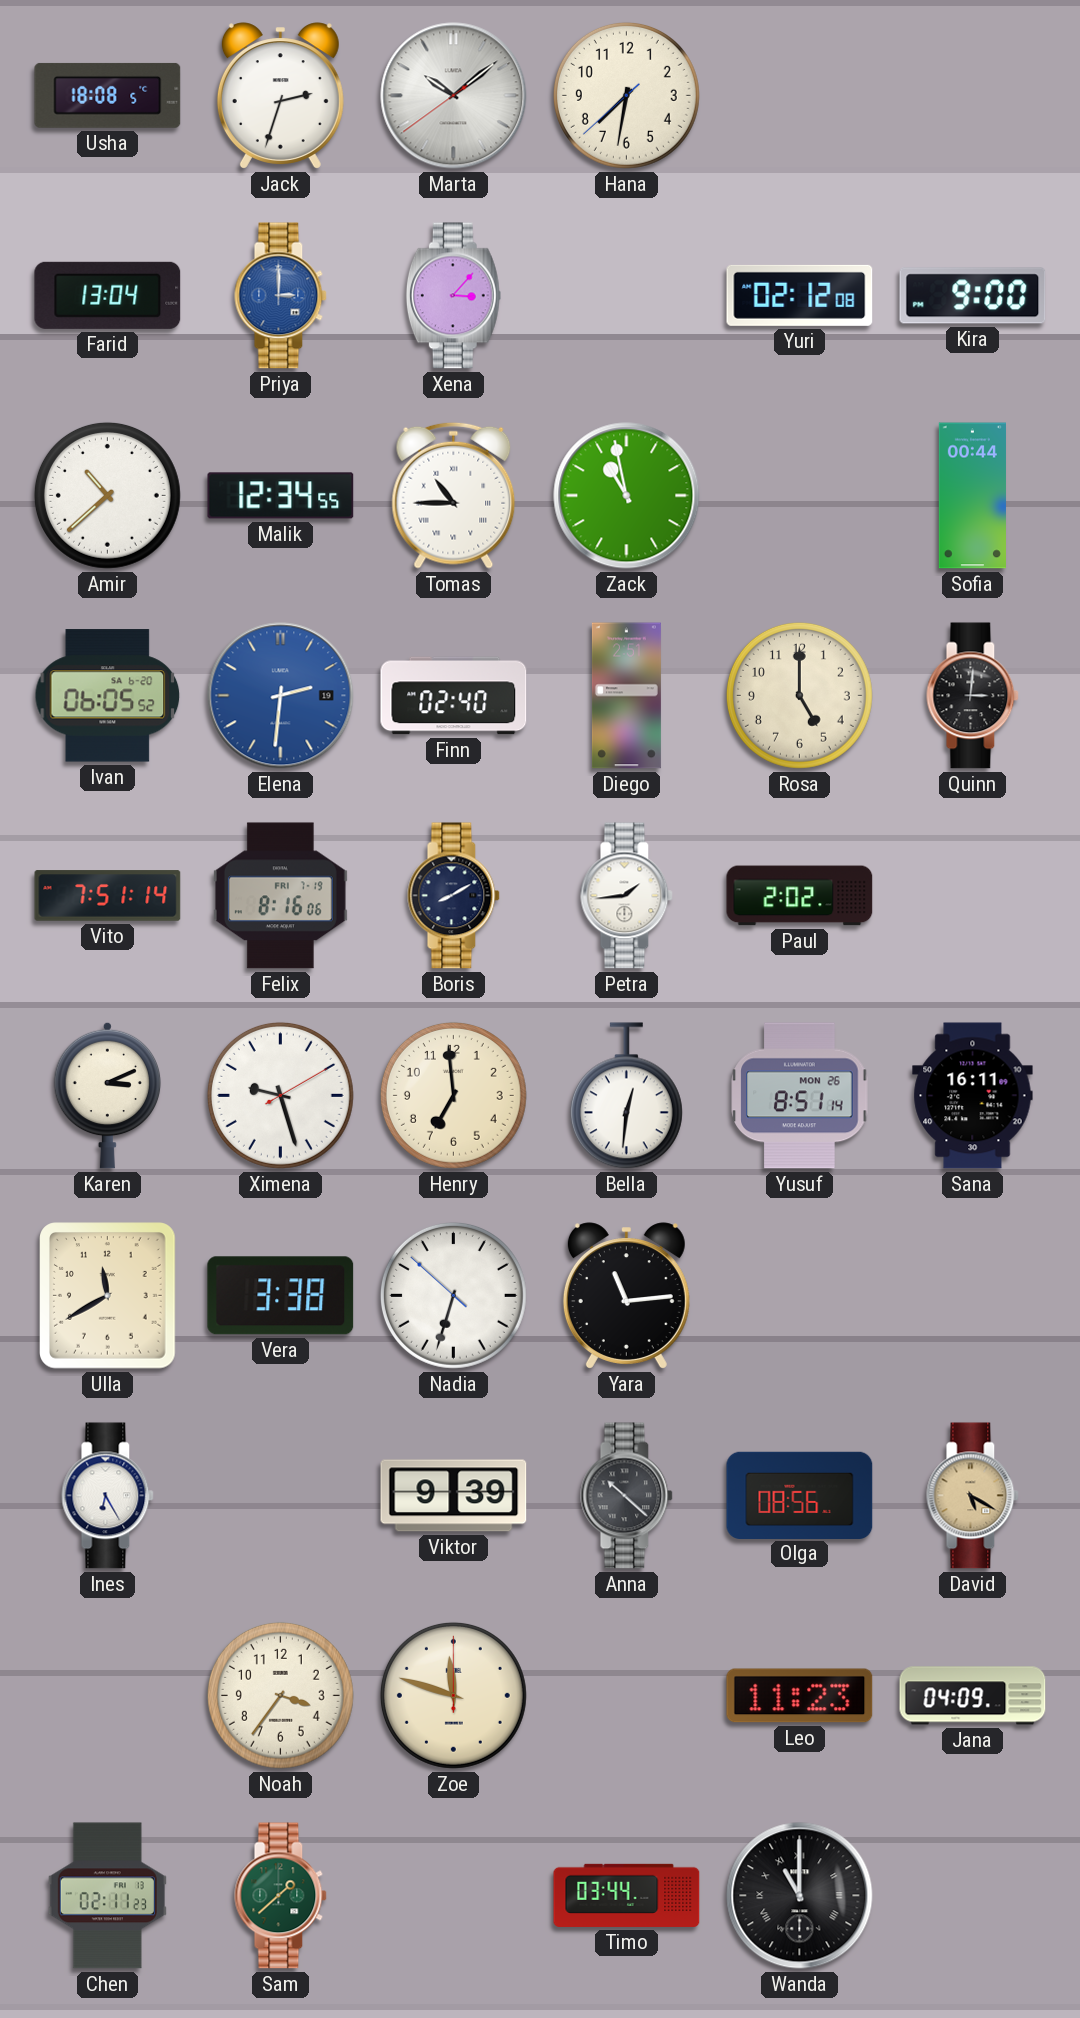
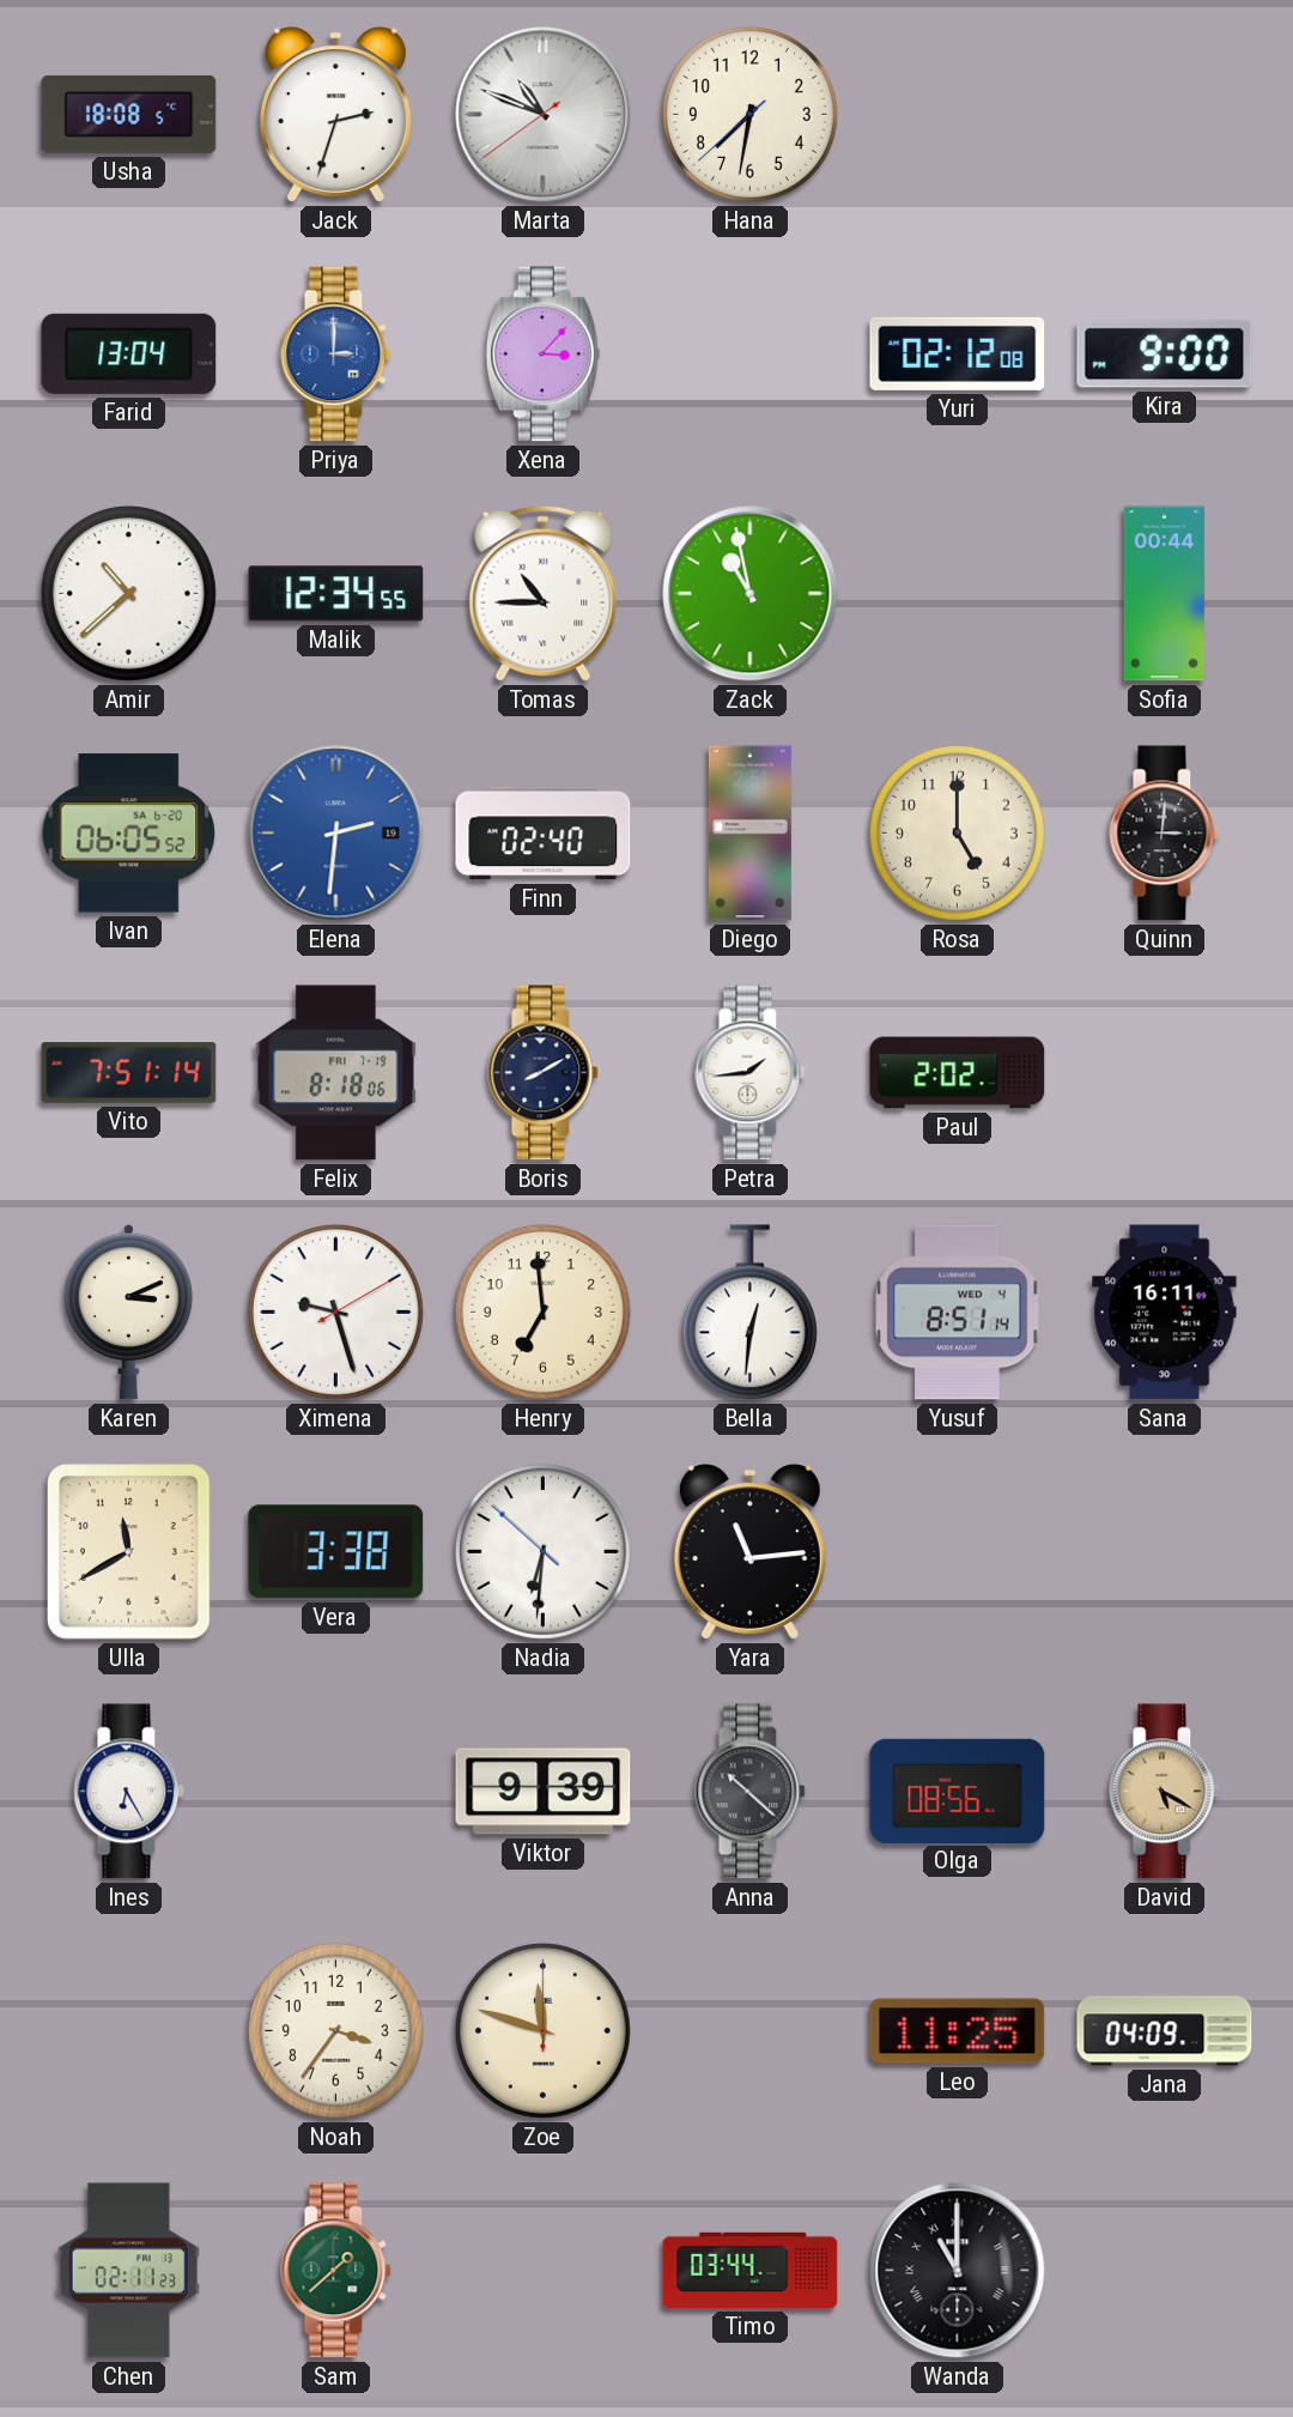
Marta: 10:08 -> 10:48 (544, 115)
Felix: 8:16 -> 8:18 (335, 1073)
Yusuf date: MON 26 -> WED 4 (958, 1313)
Nadia: 6:32 -> 6:30 (542, 1551)
Leo: 11:23 -> 11:25 (958, 2031)
